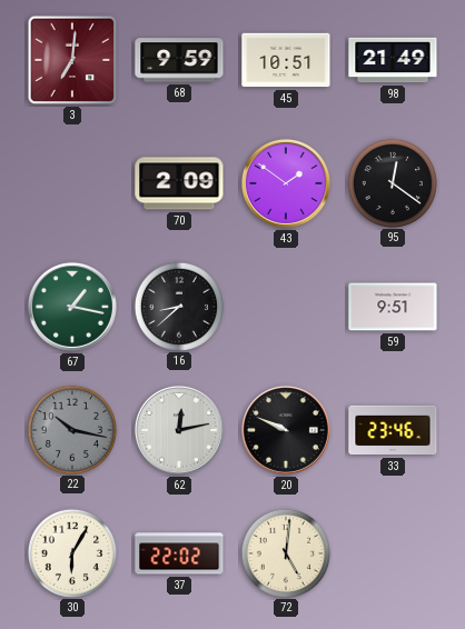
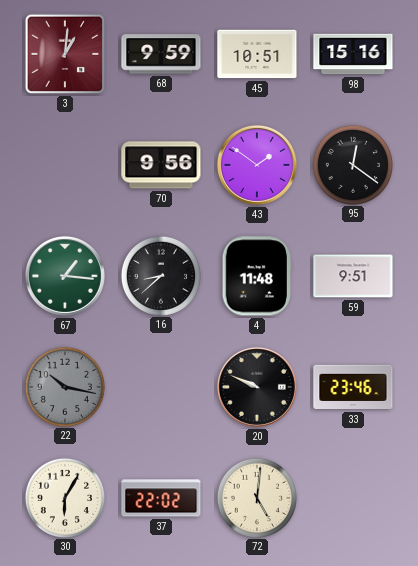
3: 7:01 -> 1:01 (65, 54)
98: 21:49 -> 15:16 (353, 54)
70: 2:09 -> 9:56 (161, 165)
67: 1:17 -> 1:16 (65, 276)
4: none -> 11:48 (256, 276)
62: 12:13 -> none (179, 430)
